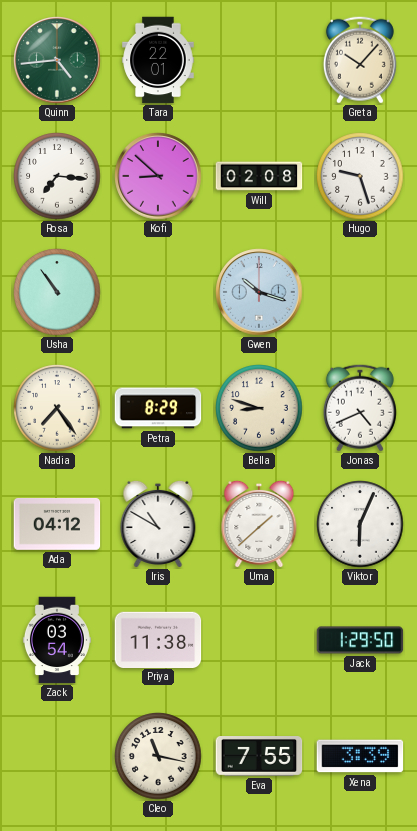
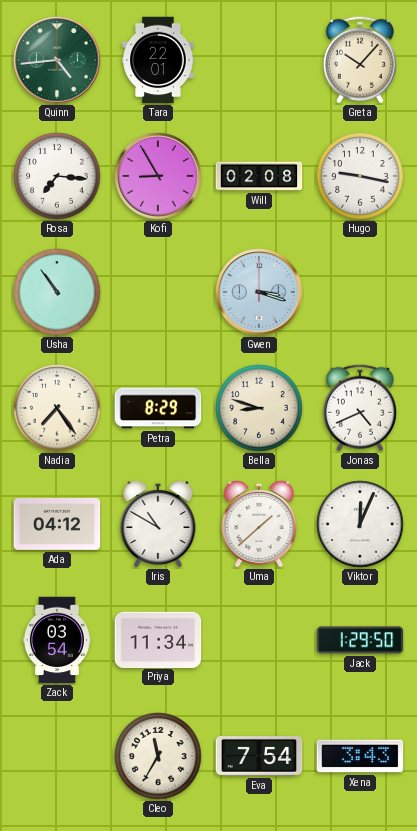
Kofi: 8:52 -> 8:55 (158, 176)
Hugo: 9:27 -> 9:17 (360, 176)
Gwen: 10:18 -> 3:18 (259, 292)
Viktor: 6:04 -> 12:04 (360, 524)
Priya: 11:38 -> 11:34 (158, 639)
Cleo: 11:17 -> 11:35 (158, 756)
Eva: 7:55 -> 7:54 (259, 757)
Xena: 3:39 -> 3:43 (360, 756)
